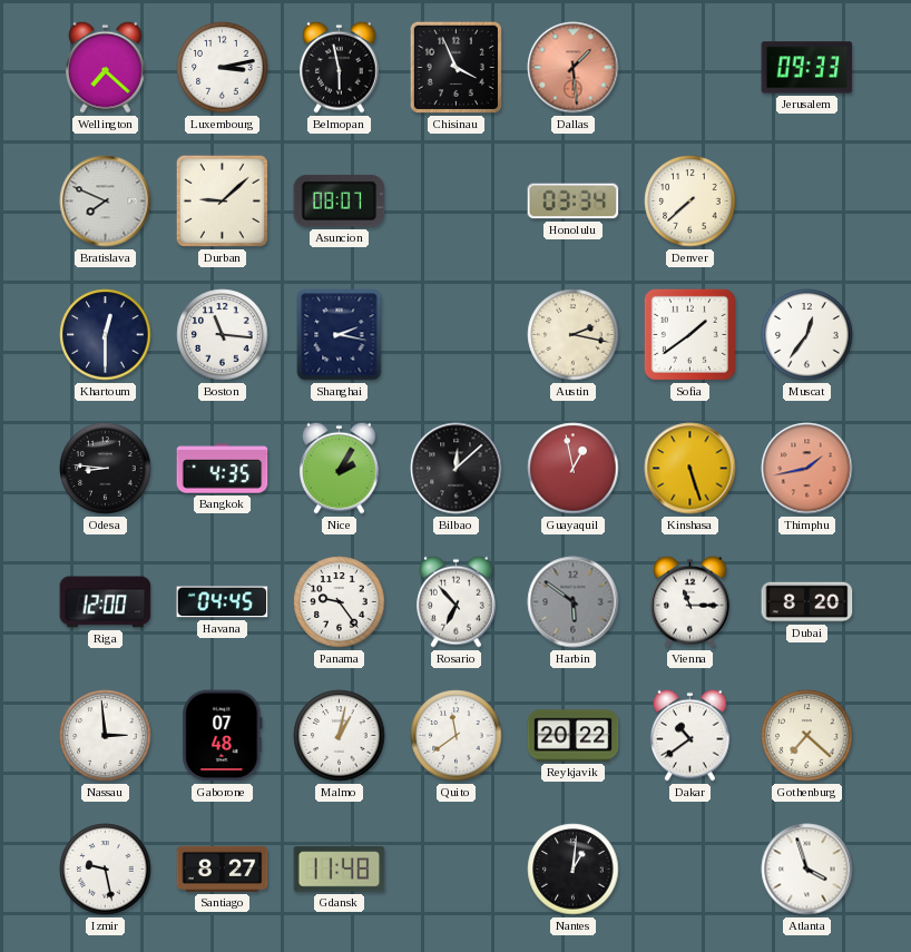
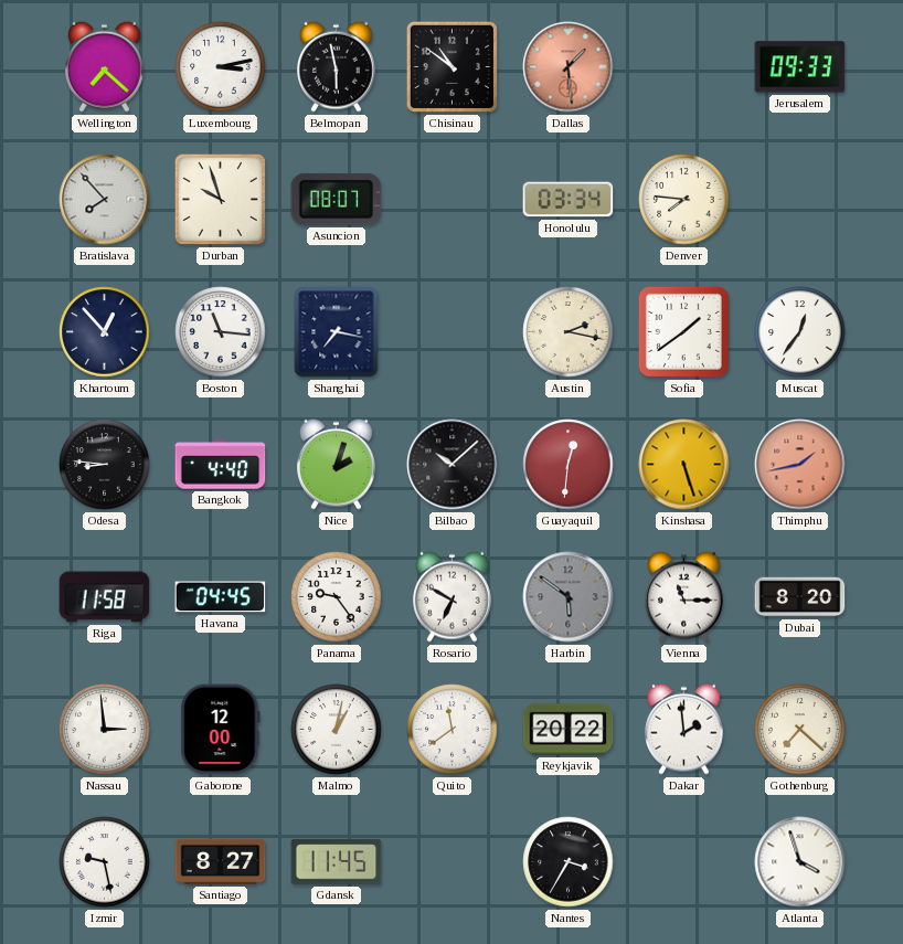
Chisinau: 3:56 -> 10:51 (451, 66)
Bratislava: 7:49 -> 7:53 (105, 200)
Durban: 9:08 -> 9:57 (220, 199)
Denver: 7:38 -> 7:46 (684, 200)
Khartoum: 12:30 -> 12:53 (105, 332)
Shanghai: 2:17 -> 7:17 (337, 332)
Bangkok: 4:35 -> 4:40 (221, 465)
Nice: 2:05 -> 2:03 (337, 464)
Bilbao: 12:08 -> 10:08 (453, 465)
Guayaquil: 12:58 -> 12:31 (569, 465)
Riga: 12:00 -> 11:58 (105, 597)
Rosario: 6:53 -> 6:50 (453, 596)
Gaborone: 07:48 -> 12:00 (221, 730)
Dakar: 10:39 -> 1:59 (684, 729)
Gdansk: 11:48 -> 11:45 (337, 862)
Nantes: 1:01 -> 3:35 (569, 862)
